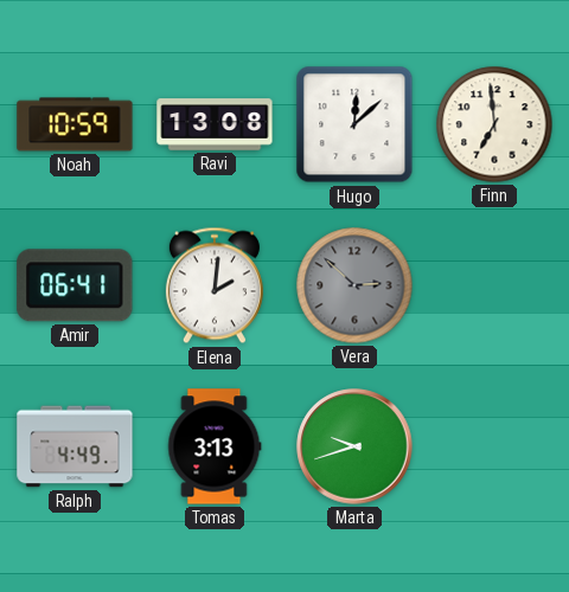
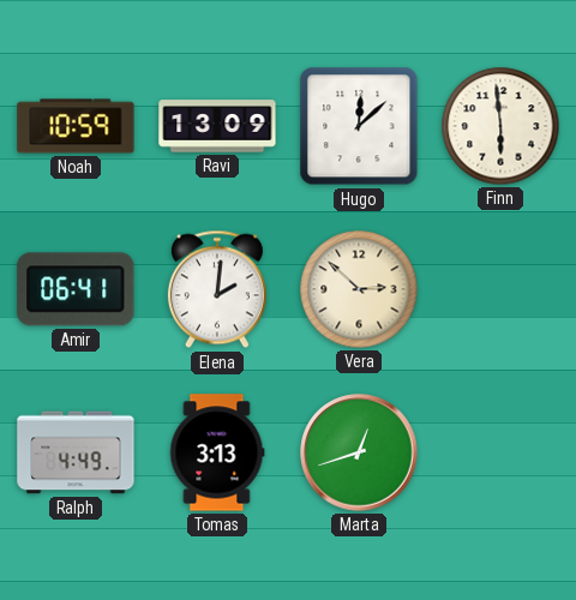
Ravi: 13:08 -> 13:09 (217, 126)
Finn: 6:59 -> 5:59 (500, 126)
Vera dial: grey -> cream (359, 289)
Marta: 9:42 -> 12:42 (359, 452)
